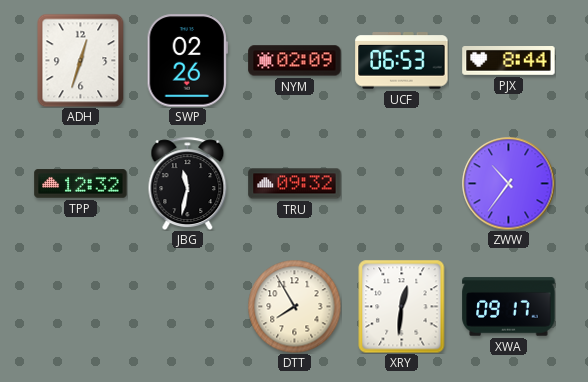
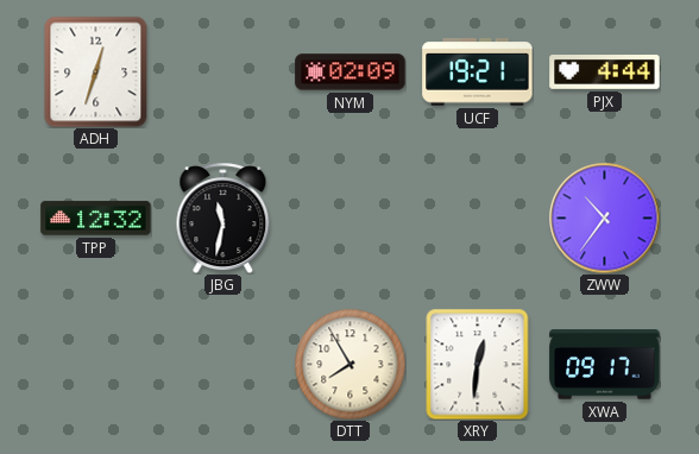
SWP: 02:26 -> none (187, 61)
UCF: 06:53 -> 19:21 (478, 72)
PJX: 8:44 -> 4:44 (605, 72)
TRU: 09:32 -> none (295, 184)
